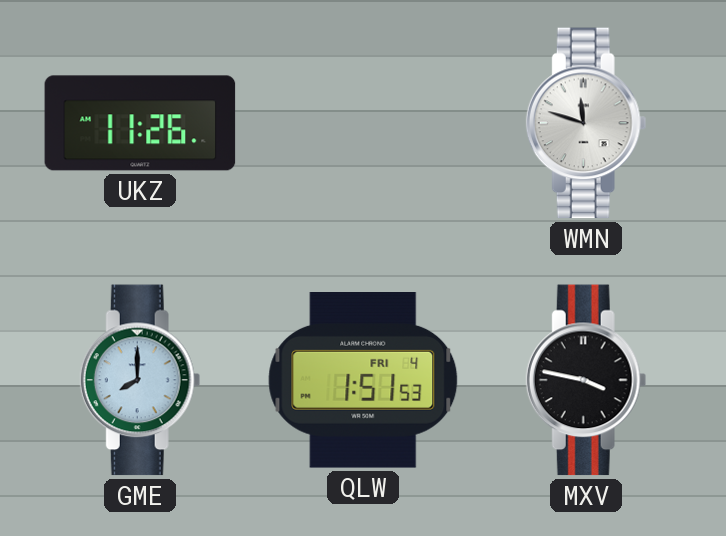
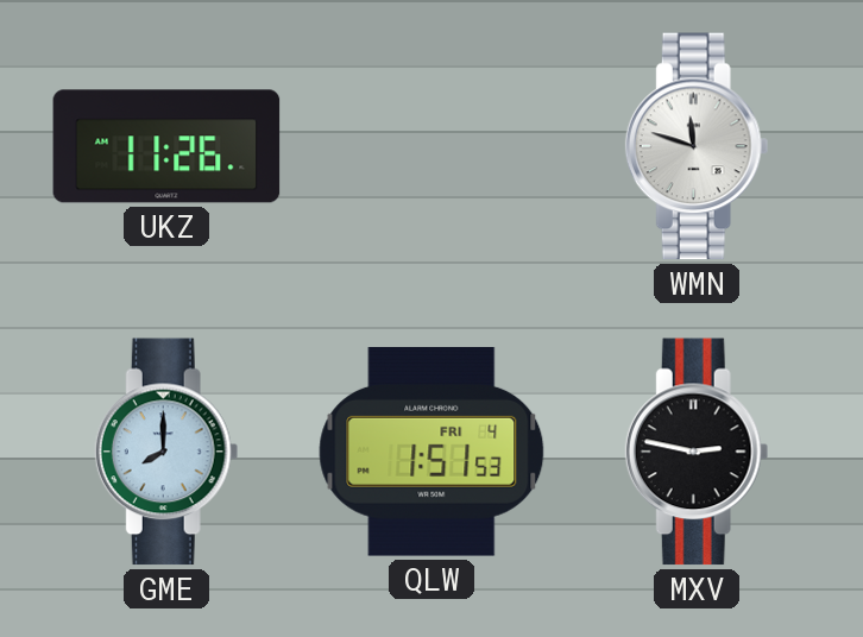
MXV: 3:47 -> 2:47 (697, 452)
